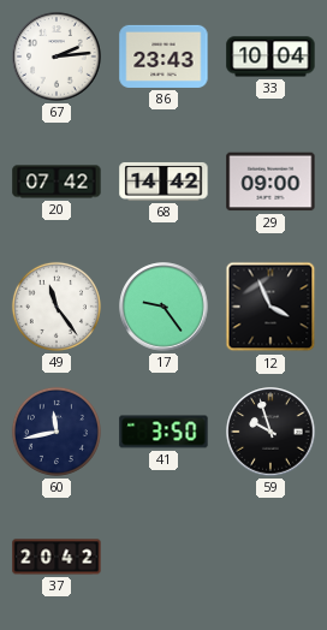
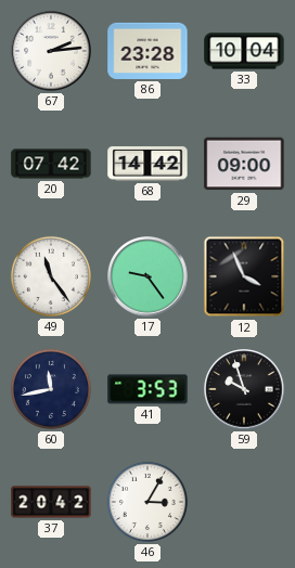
86: 23:43 -> 23:28 (147, 51)
41: 3:50 -> 3:53 (147, 389)
46: none -> 3:05 (147, 502)
